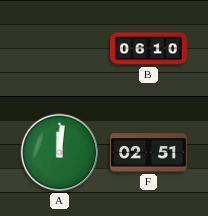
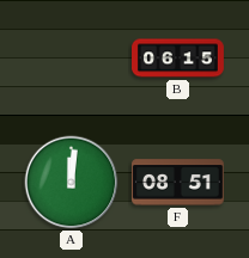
B: 06:10 -> 06:15 (178, 59)
F: 02:51 -> 08:51 (177, 183)
